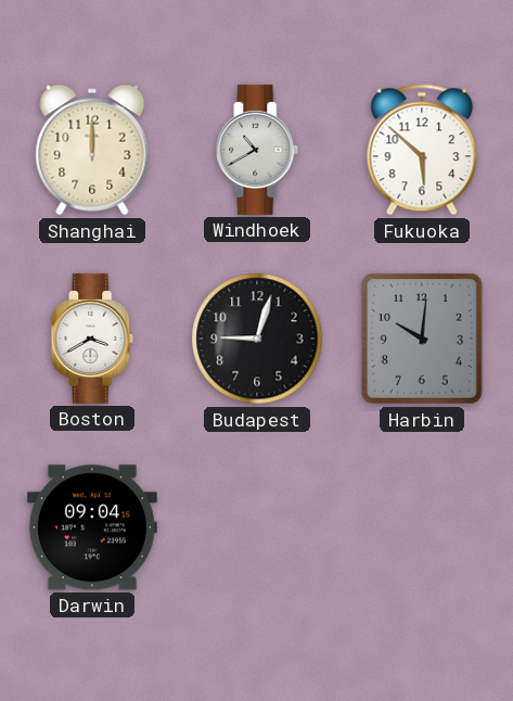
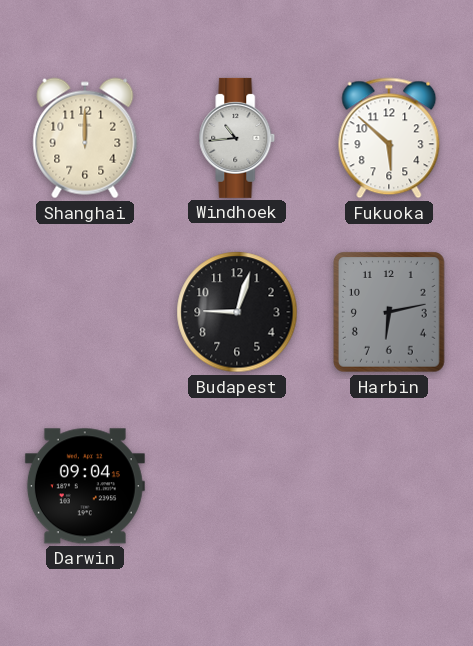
Windhoek: 10:40 -> 10:44 (237, 138)
Boston: 3:40 -> none (92, 339)
Harbin: 10:01 -> 6:13 (390, 313)
